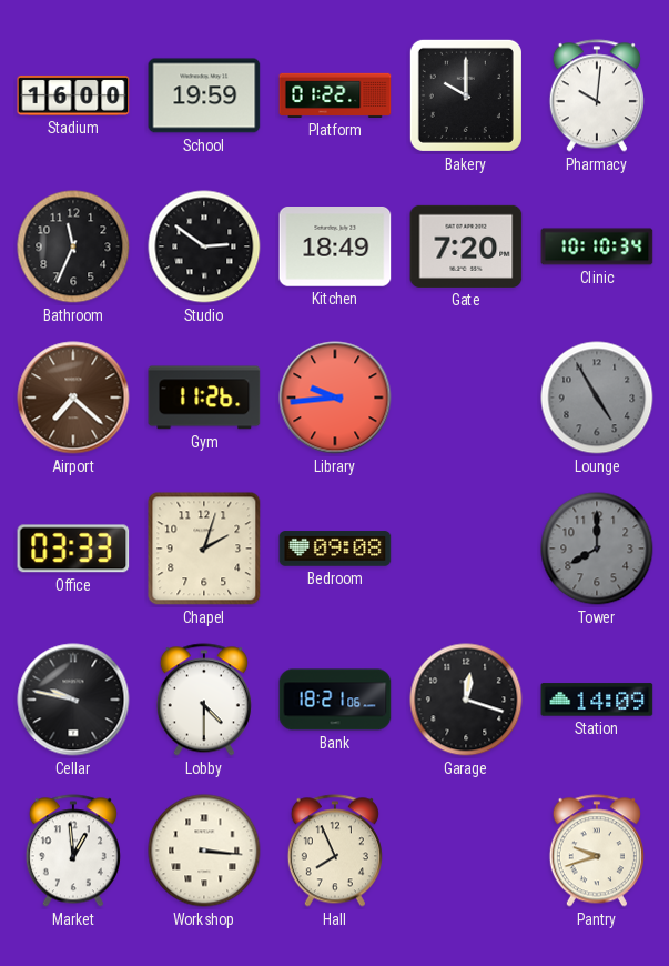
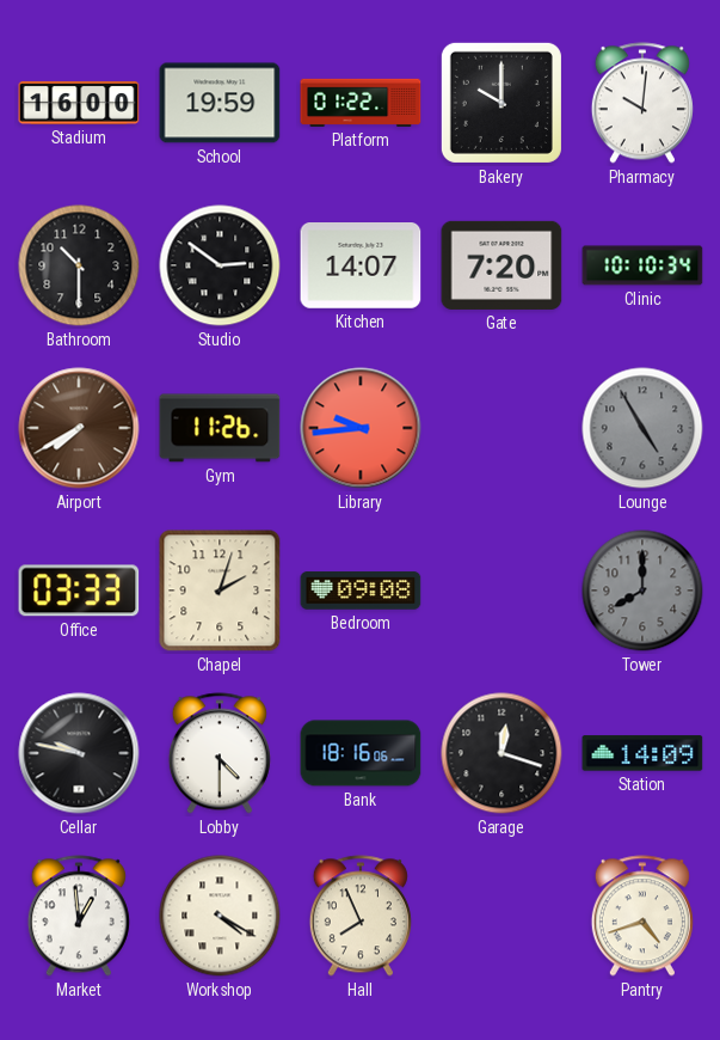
Bathroom: 11:34 -> 10:30 (79, 265)
Kitchen: 18:49 -> 14:07 (361, 267)
Airport: 7:22 -> 7:40 (79, 428)
Bank: 18:21 -> 18:16 (361, 753)
Workshop: 3:16 -> 4:20 (220, 916)
Pantry: 9:42 -> 4:42 (642, 916)
